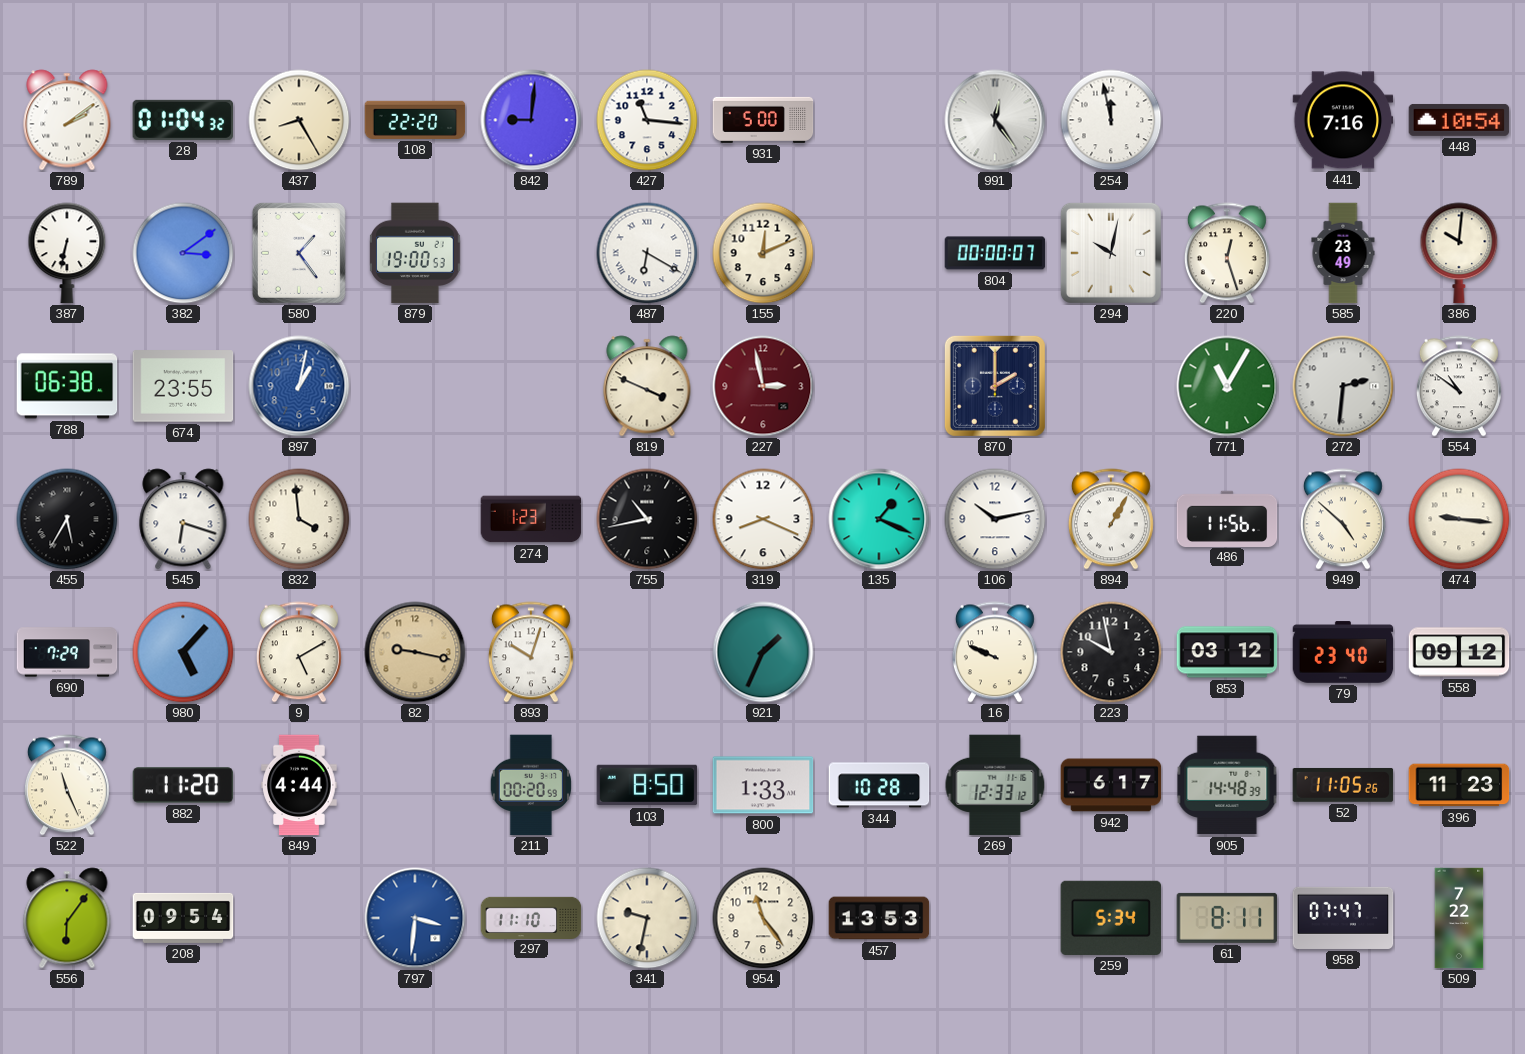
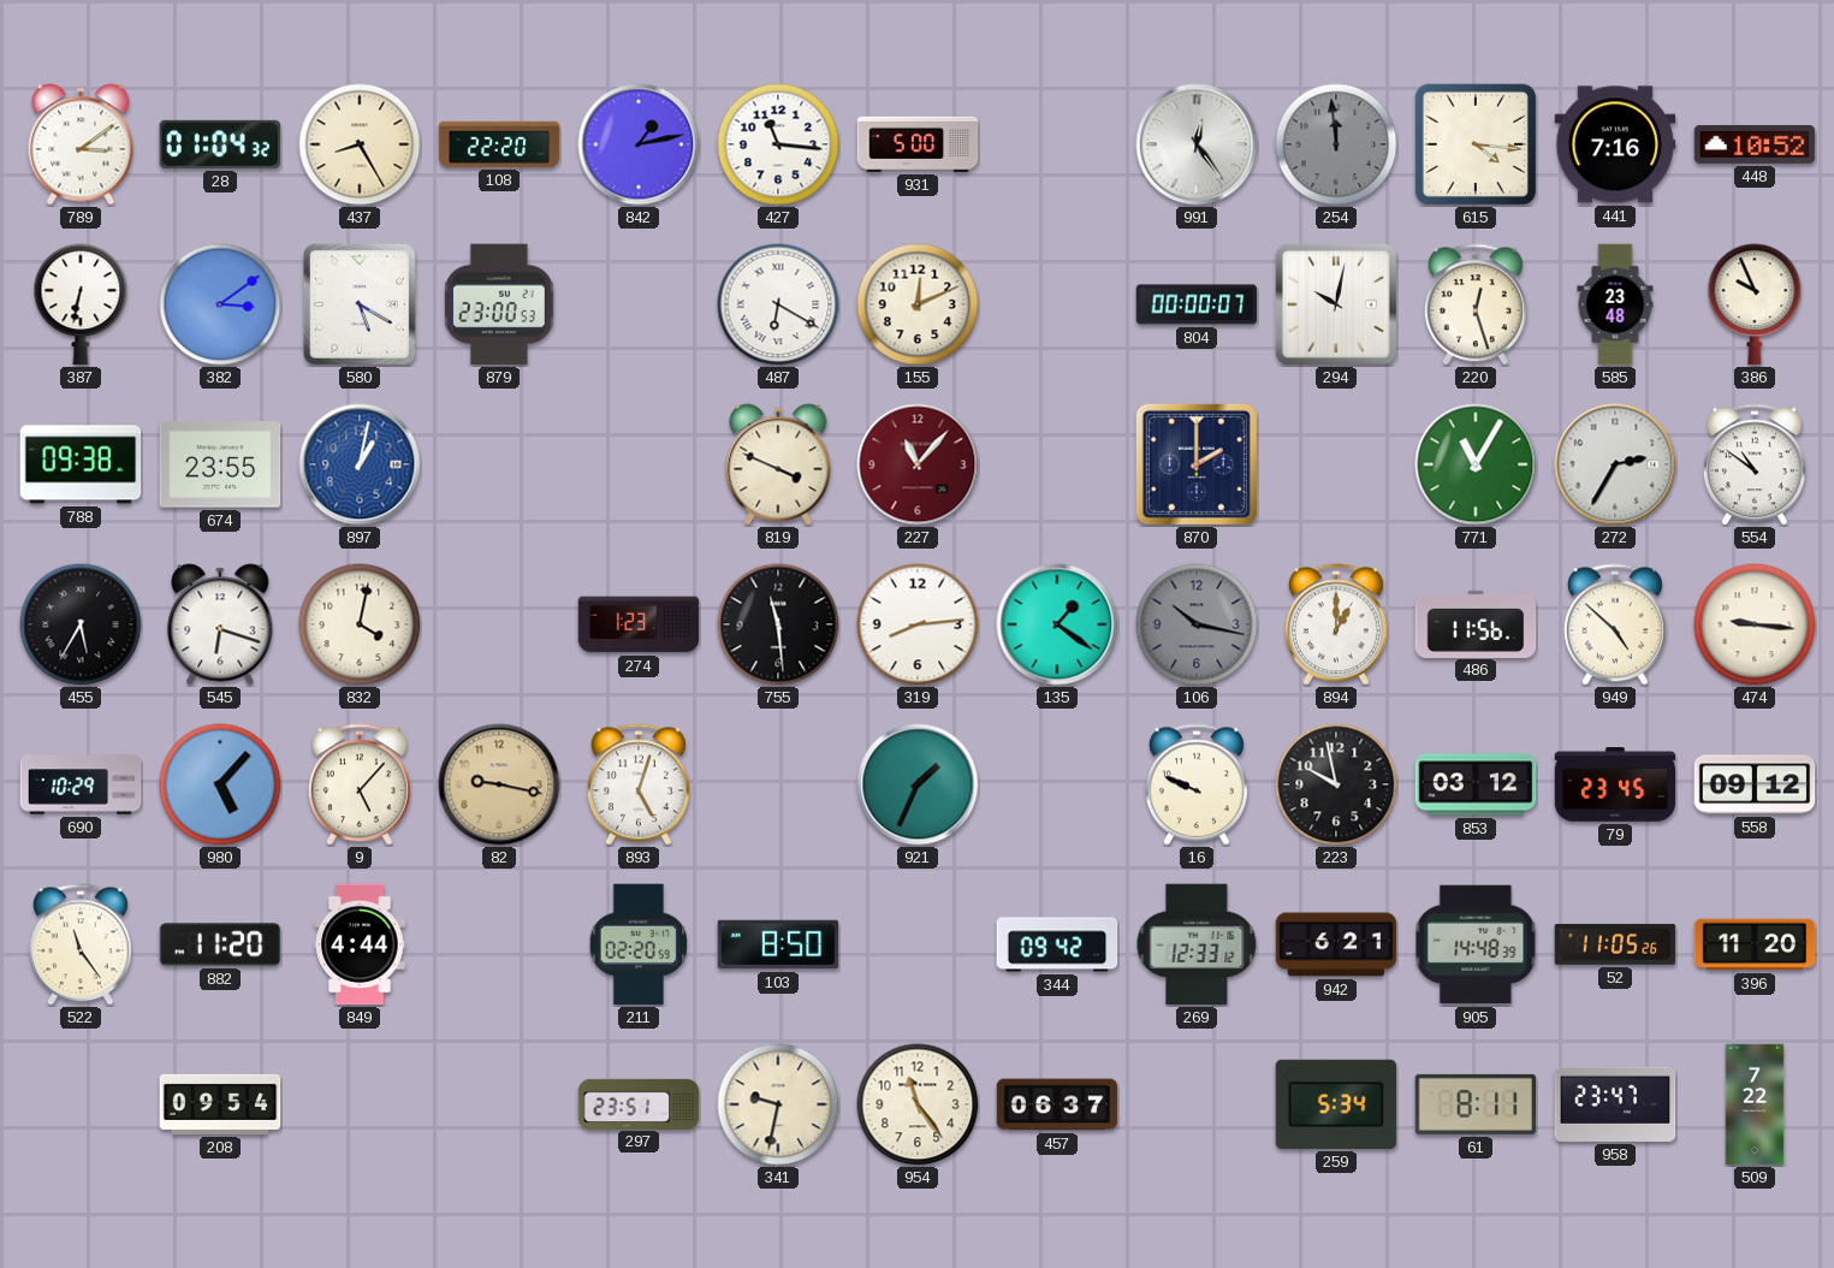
789: 2:09 -> 3:09 (81, 144)
842: 9:01 -> 1:13 (639, 144)
254: 11:58 -> 11:59 (1336, 144)
254 dial: white -> grey (1336, 144)
615: none -> 4:16 (1476, 144)
448: 10:54 -> 10:52 (1755, 144)
580: 1:24 -> 5:20 (360, 304)
879: 19:00 -> 23:00 (499, 304)
585: 23:49 -> 23:48 (1615, 304)
386: 10:01 -> 9:56 (1755, 304)
788: 06:38 -> 09:38 (81, 464)
227: 2:58 -> 11:07 (918, 464)
272: 2:31 -> 2:35 (1615, 464)
832: 3:59 -> 4:02 (360, 624)
755: 10:43 -> 11:29 (778, 624)
319: 8:19 -> 8:14 (918, 624)
135: 1:19 -> 1:21 (1057, 624)
106: 10:13 -> 10:17 (1197, 624)
106 dial: white -> grey (1197, 624)
894: 1:05 -> 1:00 (1336, 624)
690: 7:29 -> 10:29 (81, 784)
9: 5:10 -> 5:07 (360, 784)
893: 10:03 -> 5:03 (639, 784)
79: 23:40 -> 23:45 (1615, 784)
522: 11:26 -> 11:24 (81, 944)
211: 00:20 -> 02:20 (639, 944)
800: 1:33 -> none (763, 785)
344: 10:28 -> 09:42 (1057, 944)
942: 6:17 -> 6:21 (1336, 944)
396: 11:23 -> 11:20 (1755, 944)
556: 6:06 -> none (67, 918)
797: 3:31 -> none (415, 918)
297: 11:10 -> 23:51 (639, 1103)
457: 13:53 -> 06:37 (1057, 1104)
958: 07:47 -> 23:47 (1615, 1104)
